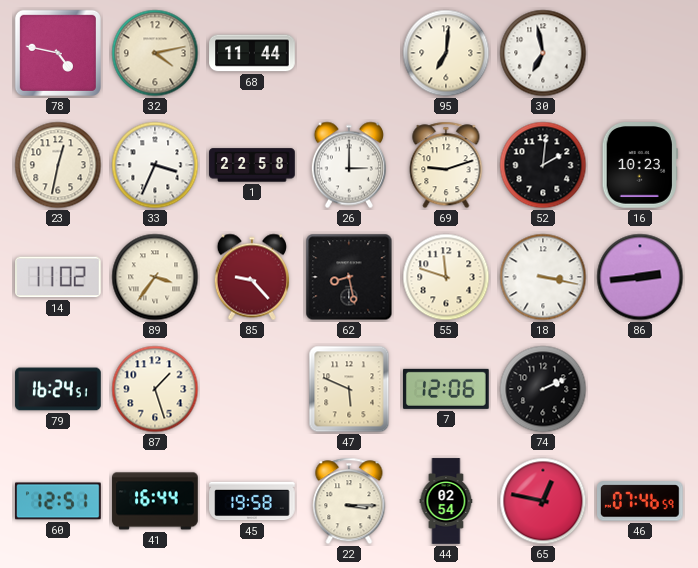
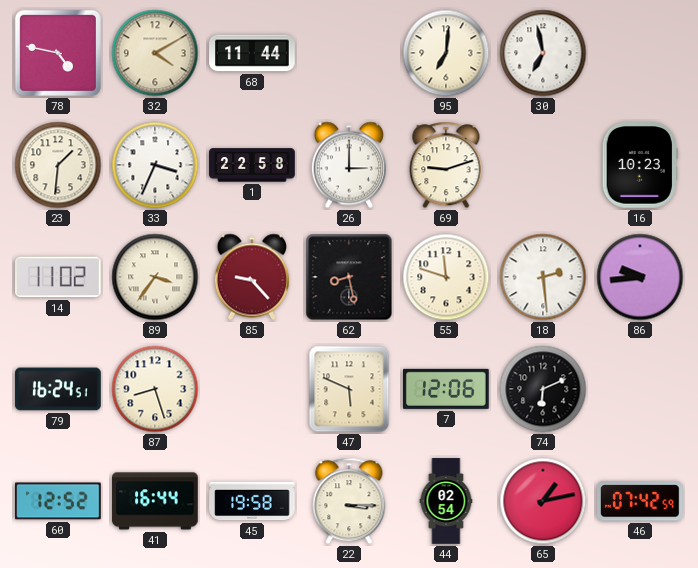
32: 4:13 -> 4:10 (155, 53)
23: 12:32 -> 1:31 (58, 165)
52: 2:01 -> none (543, 165)
18: 3:17 -> 2:29 (543, 277)
86: 2:44 -> 9:44 (640, 277)
87: 1:27 -> 8:27 (155, 389)
74: 2:11 -> 6:11 (543, 389)
60: 12:51 -> 12:52 (59, 501)
65: 12:47 -> 1:13 (543, 501)
46: 07:46 -> 07:42 (641, 501)
